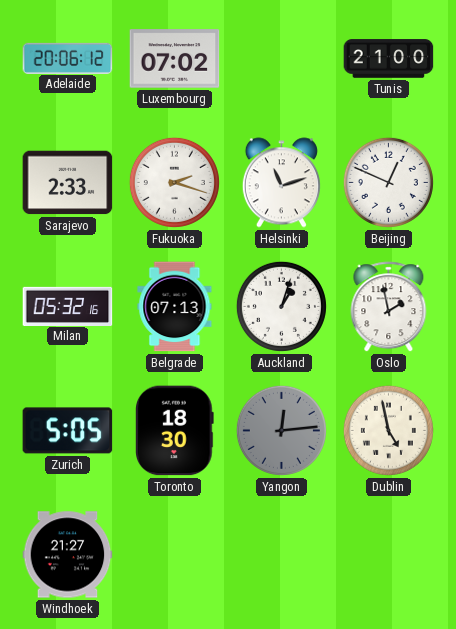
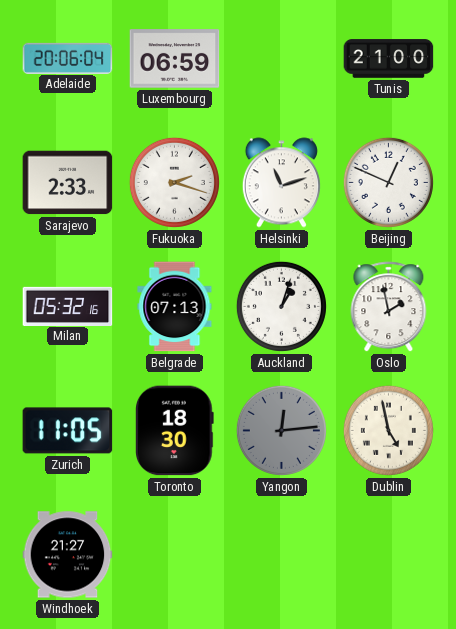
Adelaide: 20:06:12 -> 20:06:04 (68, 58)
Luxembourg: 07:02 -> 06:59 (175, 59)
Zurich: 5:05 -> 11:05 (68, 431)
